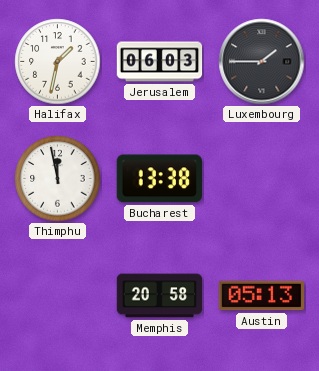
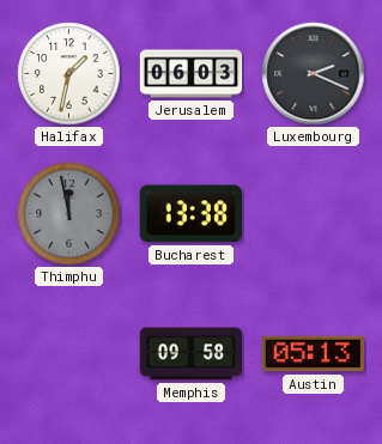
Luxembourg: 1:45 -> 2:19 (314, 74)
Thimphu dial: white -> grey (69, 214)
Memphis: 20:58 -> 09:58 (192, 354)
